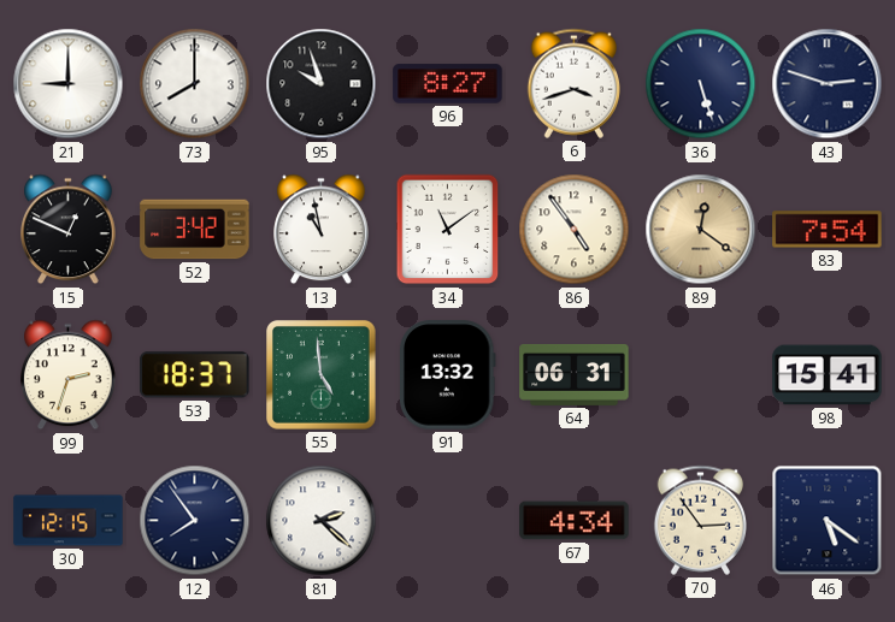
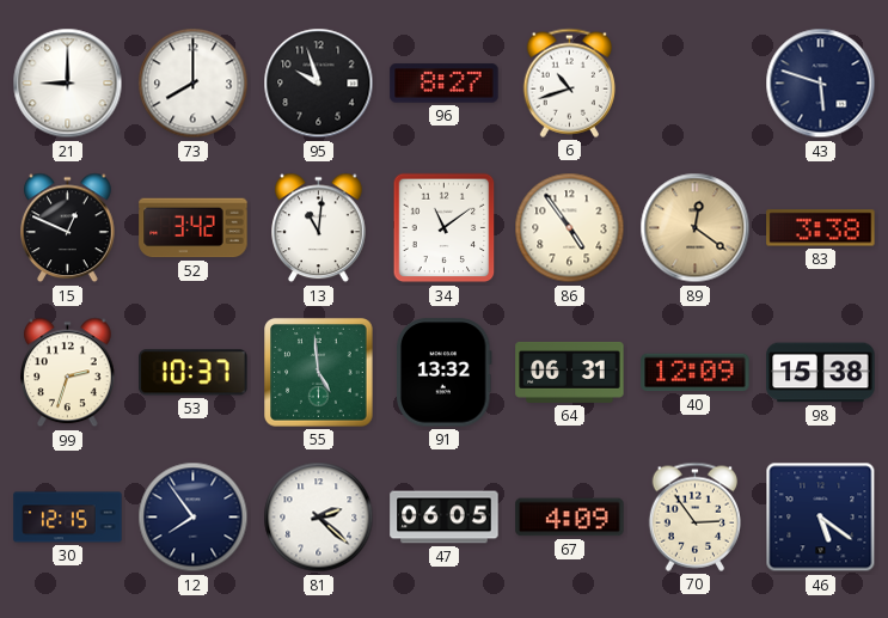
6: 3:42 -> 10:42 (569, 82)
36: 5:27 -> none (701, 84)
43: 2:48 -> 5:48 (821, 84)
13: 10:58 -> 11:01 (319, 228)
83: 7:54 -> 3:38 (821, 228)
53: 18:37 -> 10:37 (194, 373)
40: none -> 12:09 (696, 373)
98: 15:41 -> 15:38 (821, 373)
47: none -> 06:05 (445, 518)
67: 4:34 -> 4:09 (570, 518)
